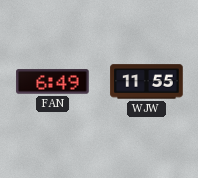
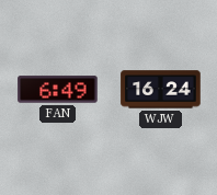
WJW: 11:55 -> 16:24 (161, 90)
